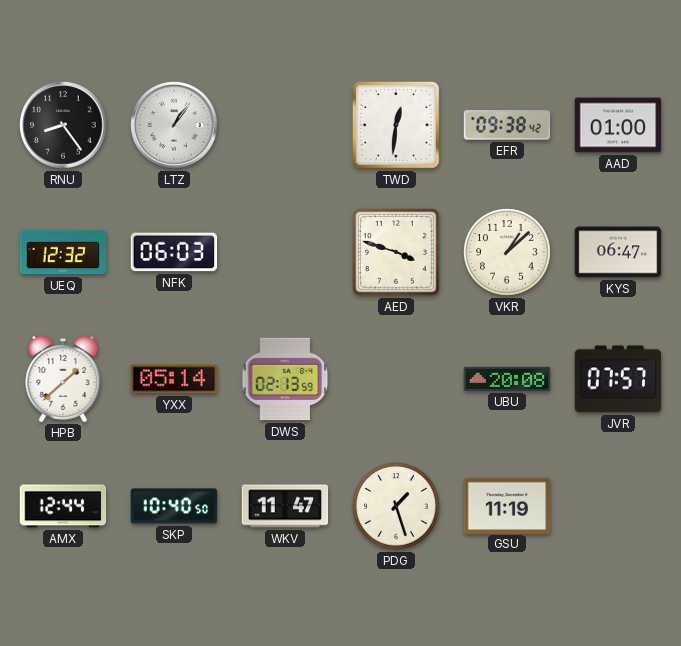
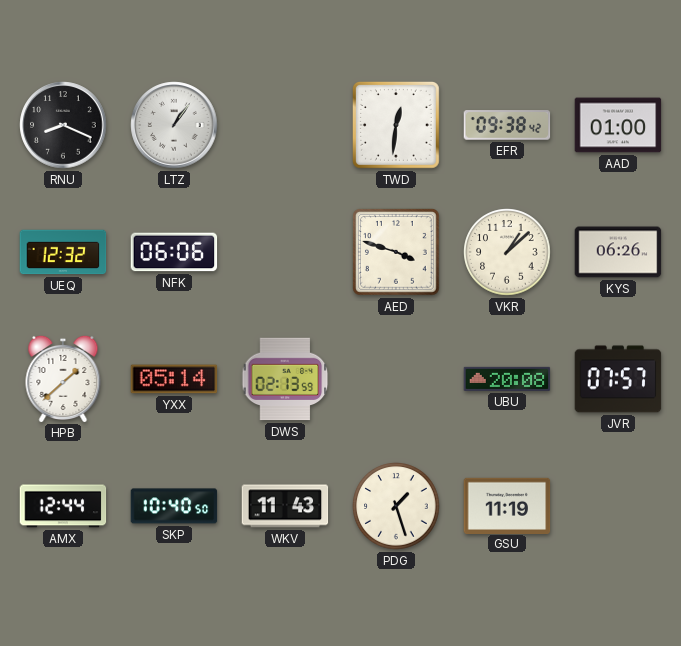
RNU: 8:24 -> 8:19 (63, 125)
NFK: 06:03 -> 06:06 (174, 252)
KYS: 06:47 -> 06:26 (618, 252)
WKV: 11:47 -> 11:43 (285, 506)
